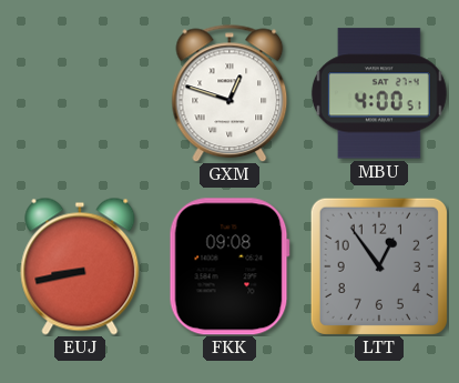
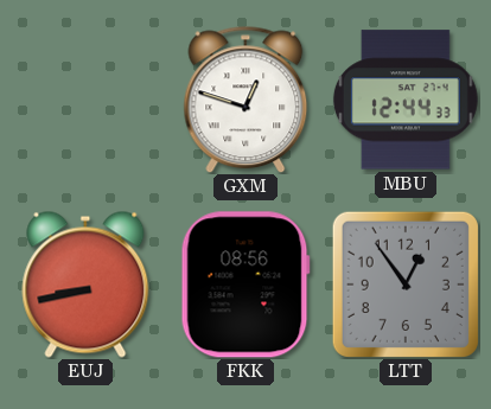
MBU: 4:00 -> 12:44 (406, 100)
FKK: 09:08 -> 08:56 (245, 285)
